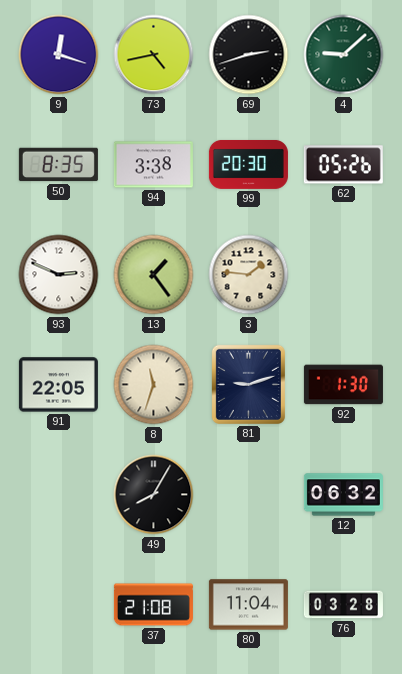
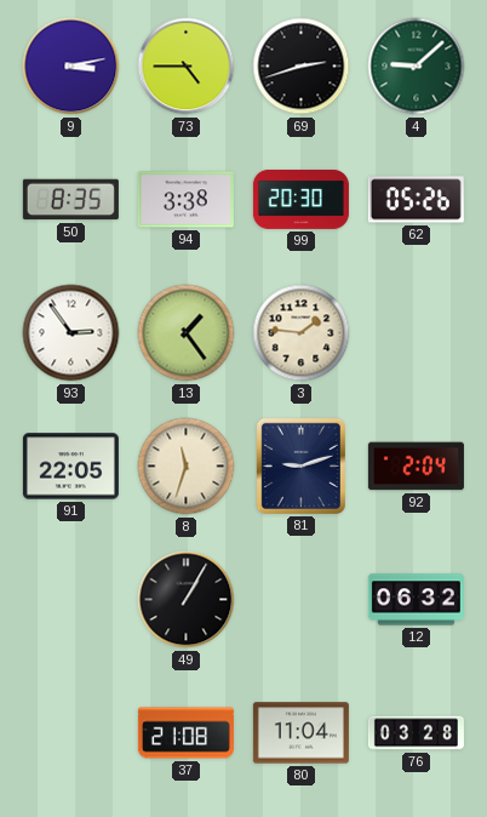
9: 12:18 -> 3:13 (71, 67)
73: 4:43 -> 4:45 (187, 67)
93: 2:49 -> 2:54 (71, 333)
92: 1:30 -> 2:04 (416, 467)
49: 8:05 -> 1:05 (187, 600)
